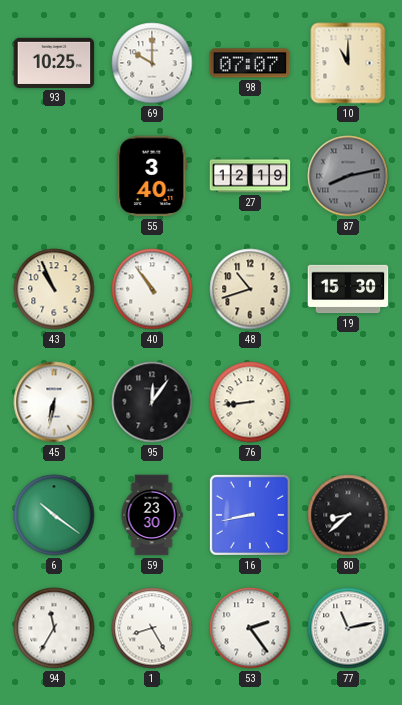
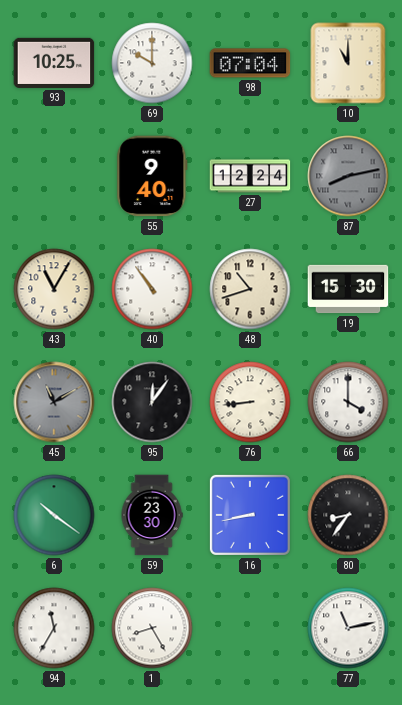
98: 07:07 -> 07:04 (250, 63)
55: 3:40 -> 9:40 (152, 176)
27: 12:19 -> 12:24 (250, 176)
43: 10:56 -> 11:05 (54, 289)
45: 6:32 -> 11:10 (54, 402)
45 dial: white -> grey (54, 402)
66: none -> 4:00 (348, 402)
80: 8:38 -> 8:36 (348, 515)
53: 2:24 -> none (250, 628)
